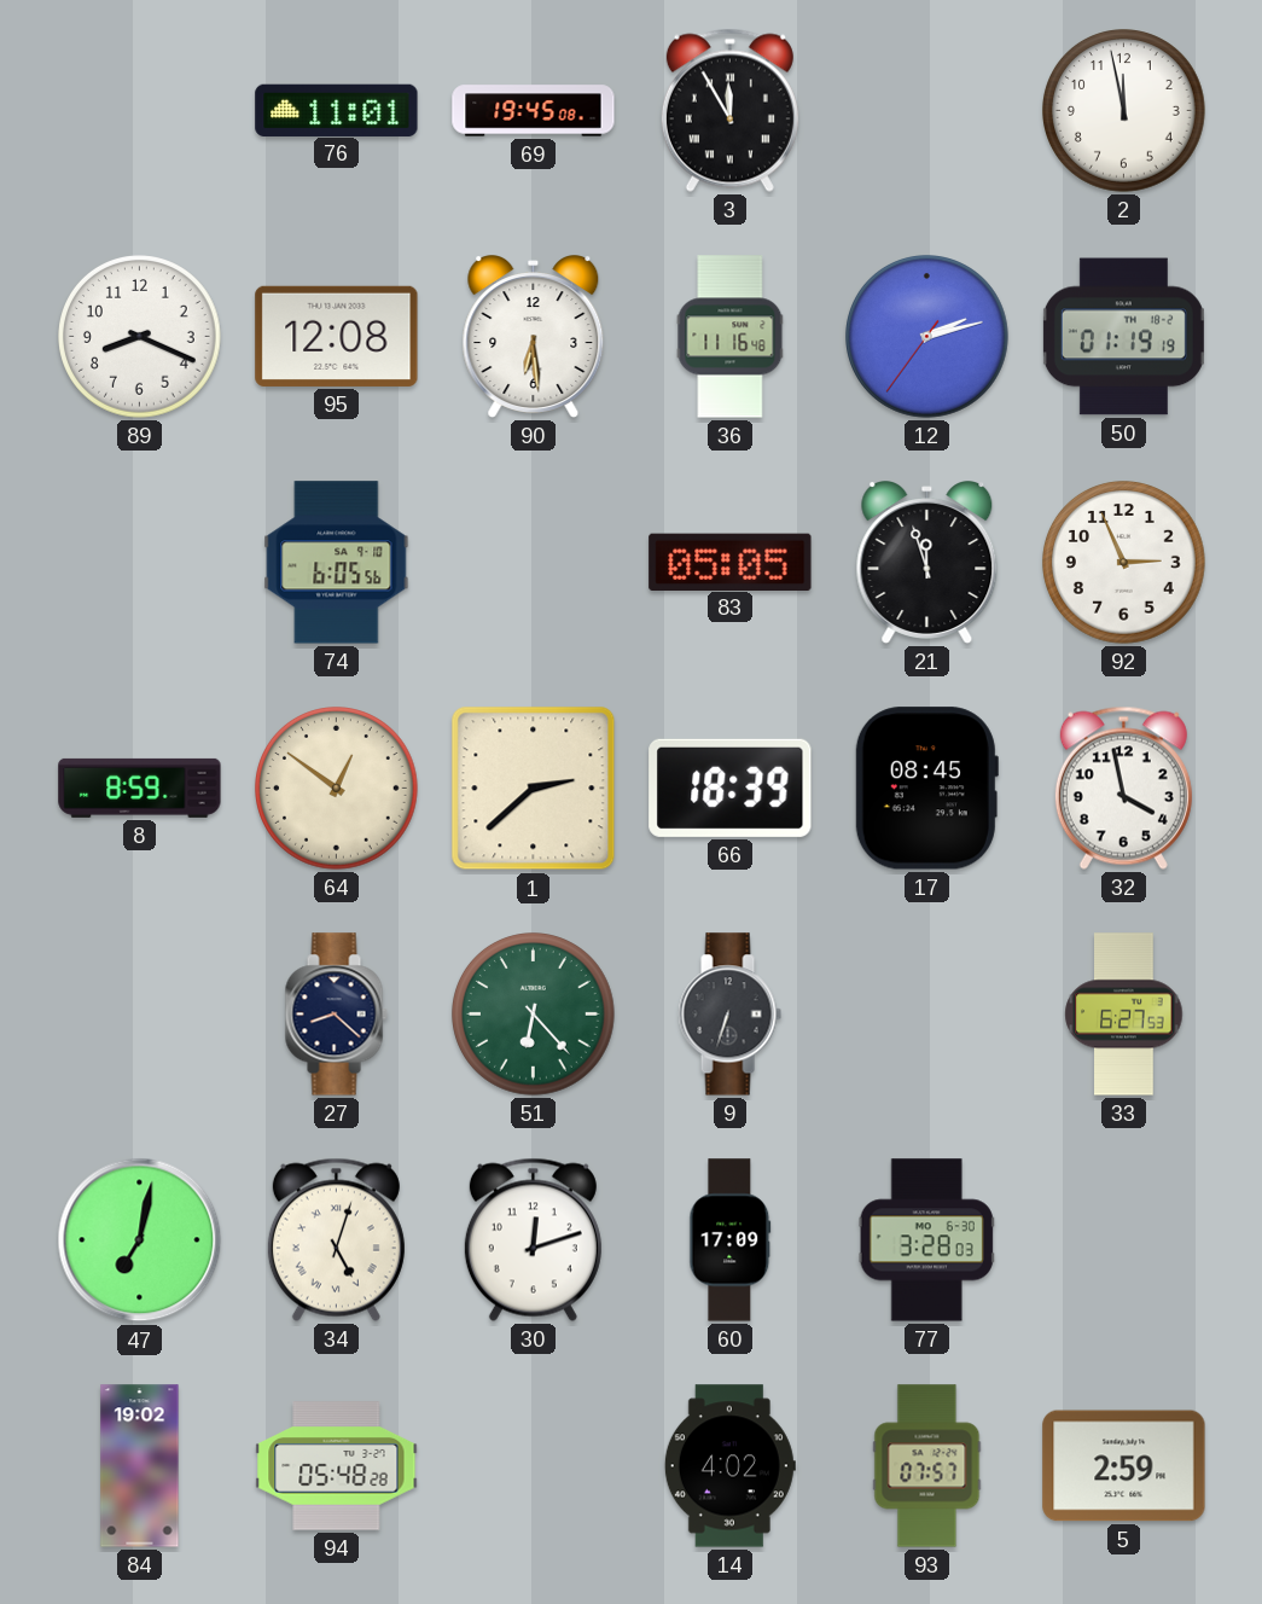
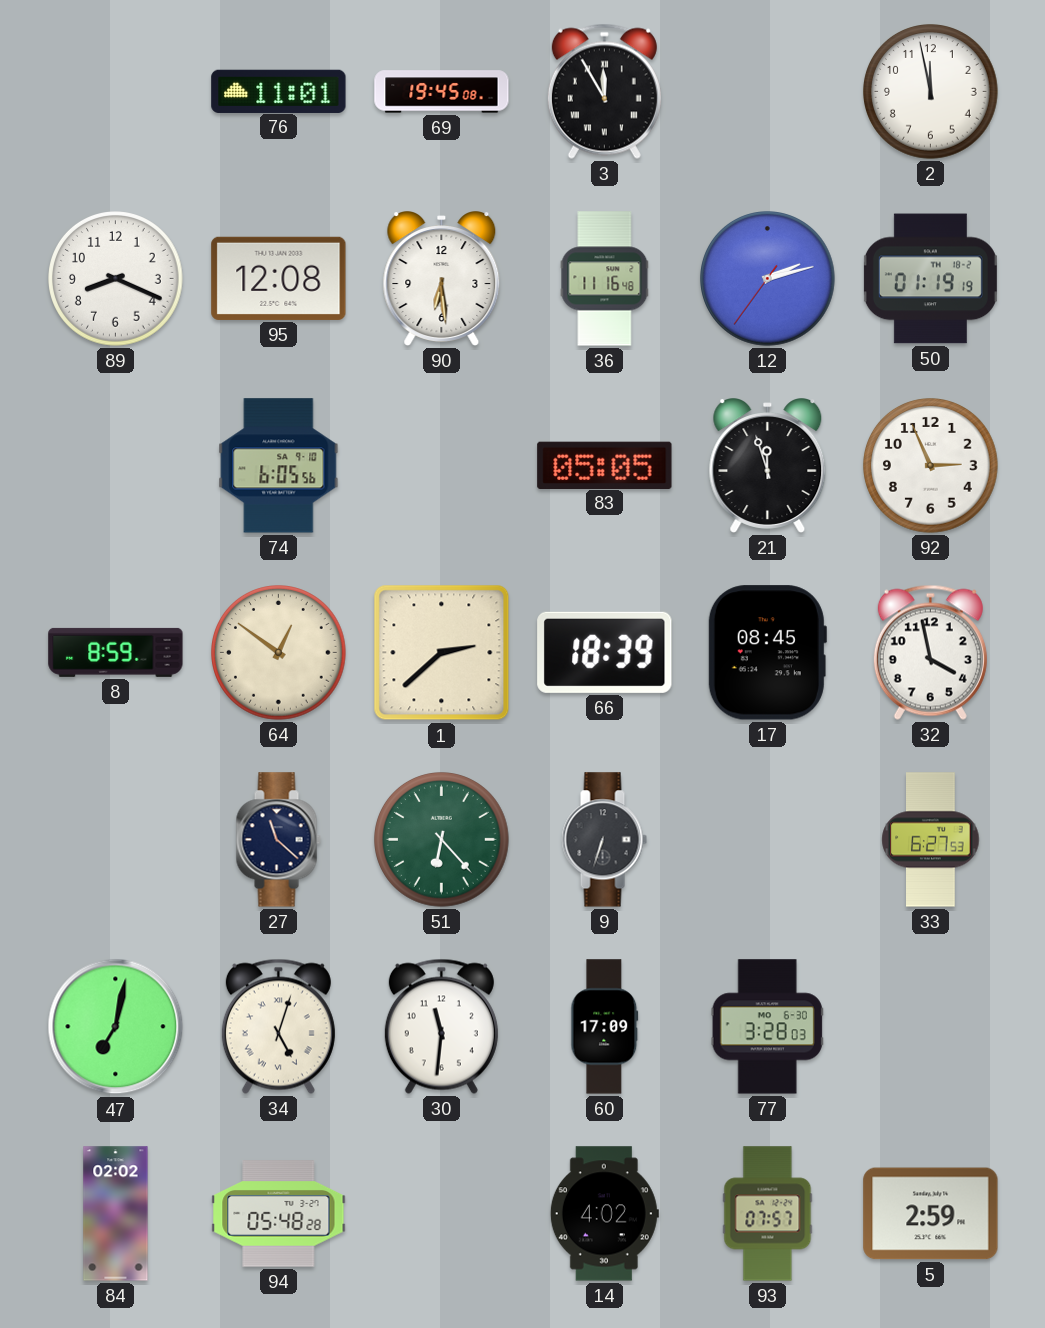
27: 8:22 -> 11:22 (278, 840)
30: 12:12 -> 11:31 (441, 1026)
84: 19:02 -> 02:02 (116, 1214)
